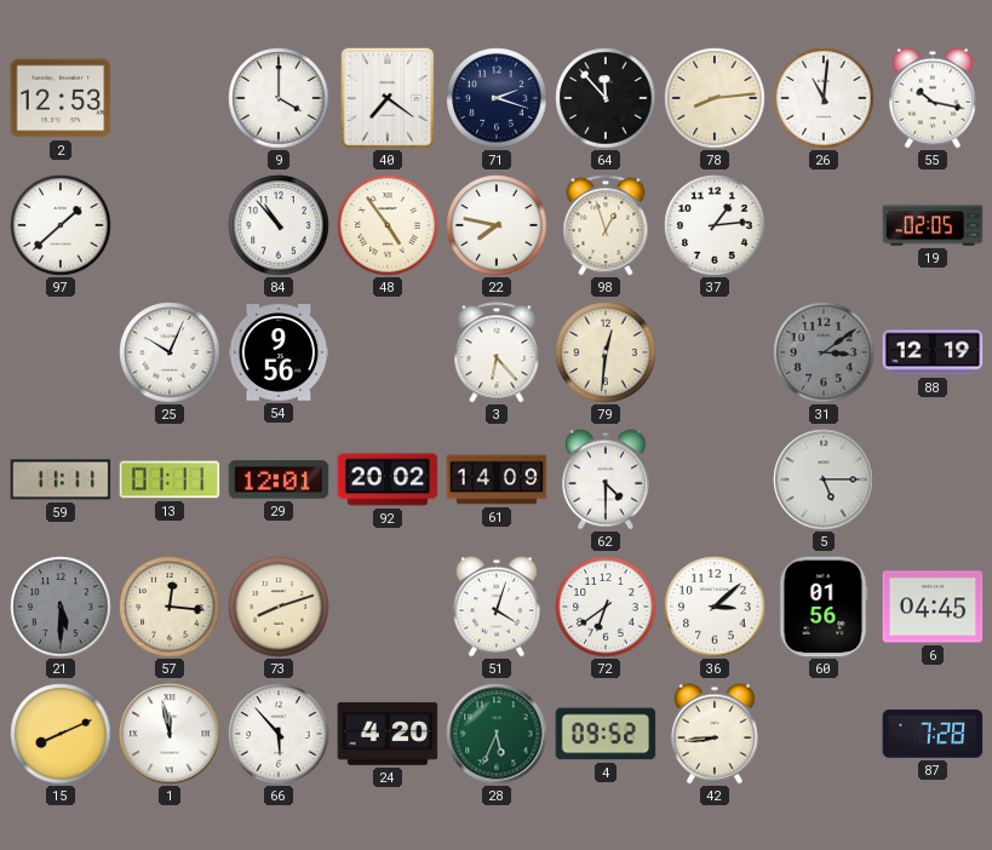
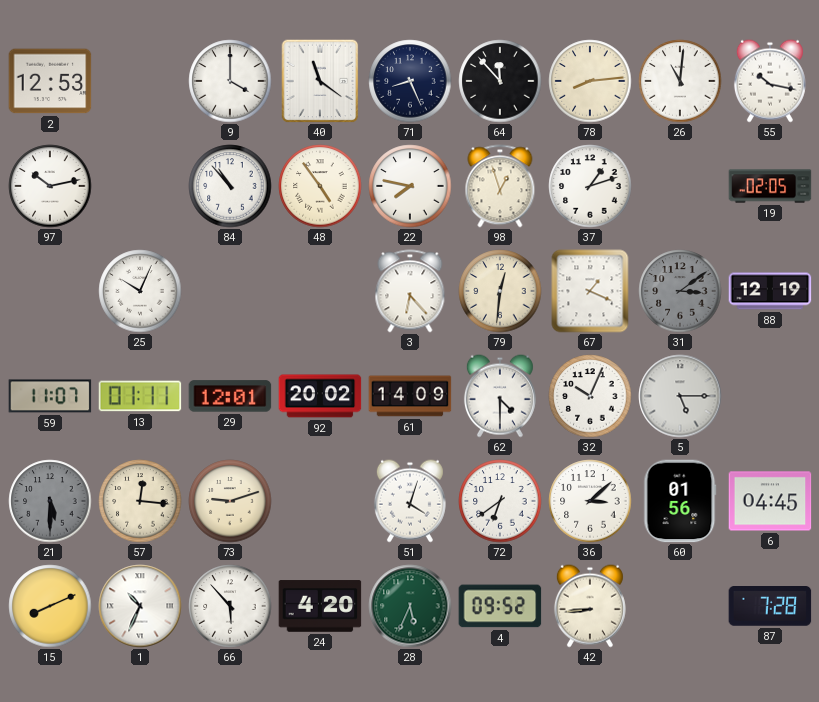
40: 7:21 -> 11:21 (320, 81)
71: 2:18 -> 8:26 (410, 81)
97: 1:38 -> 10:13 (50, 186)
37: 1:14 -> 1:12 (590, 186)
54: 9:56 -> none (279, 352)
67: none -> 1:19 (590, 291)
59: 11:11 -> 11:07 (50, 396)
32: none -> 10:04 (590, 396)
73: 8:12 -> 9:12 (230, 501)
1: 11:58 -> 10:34 (140, 606)
